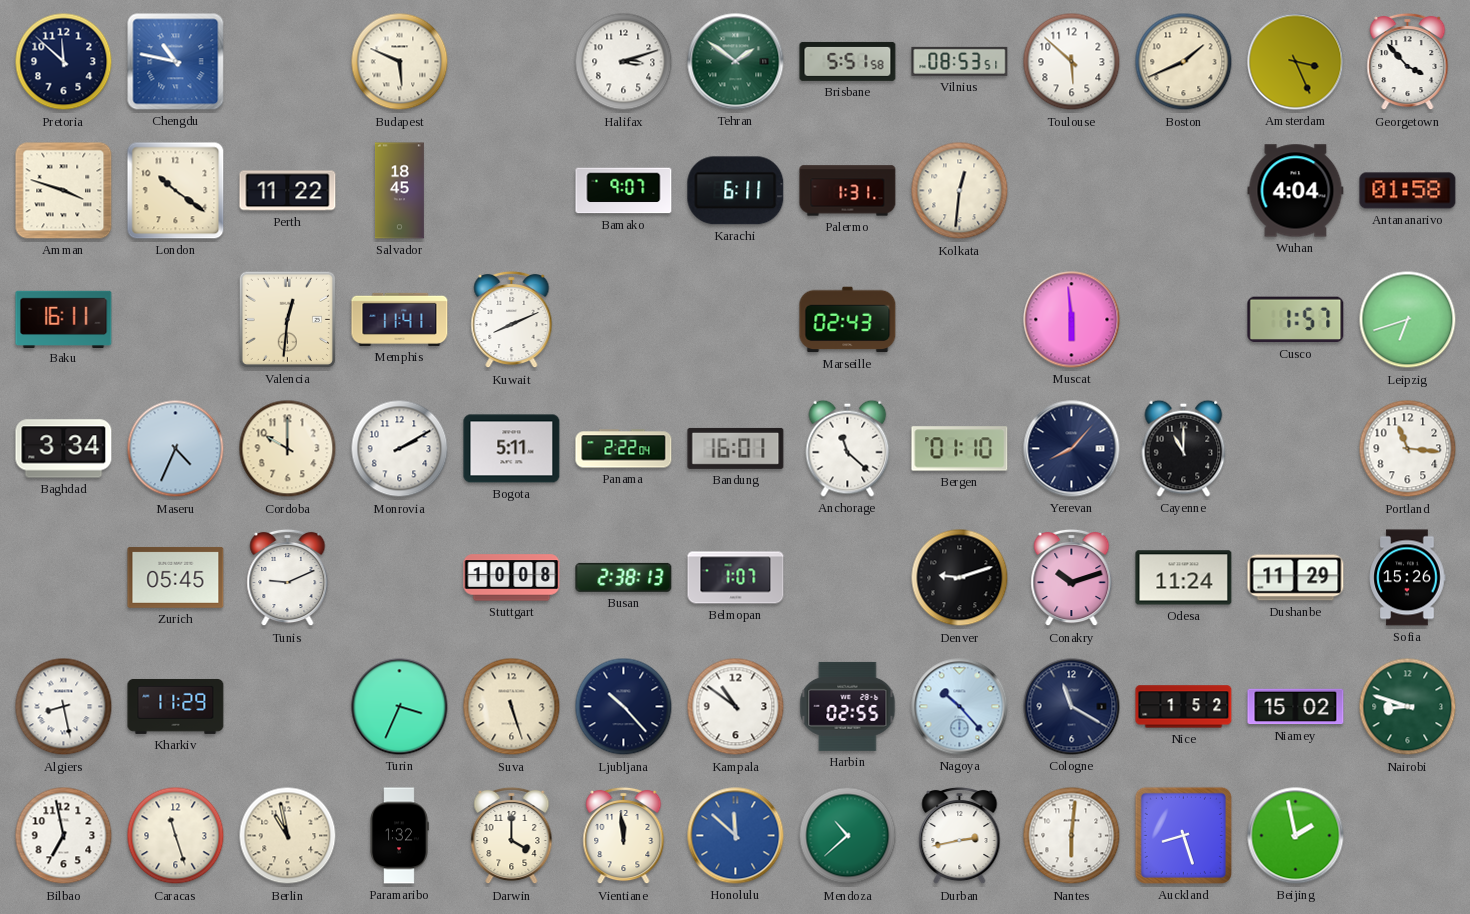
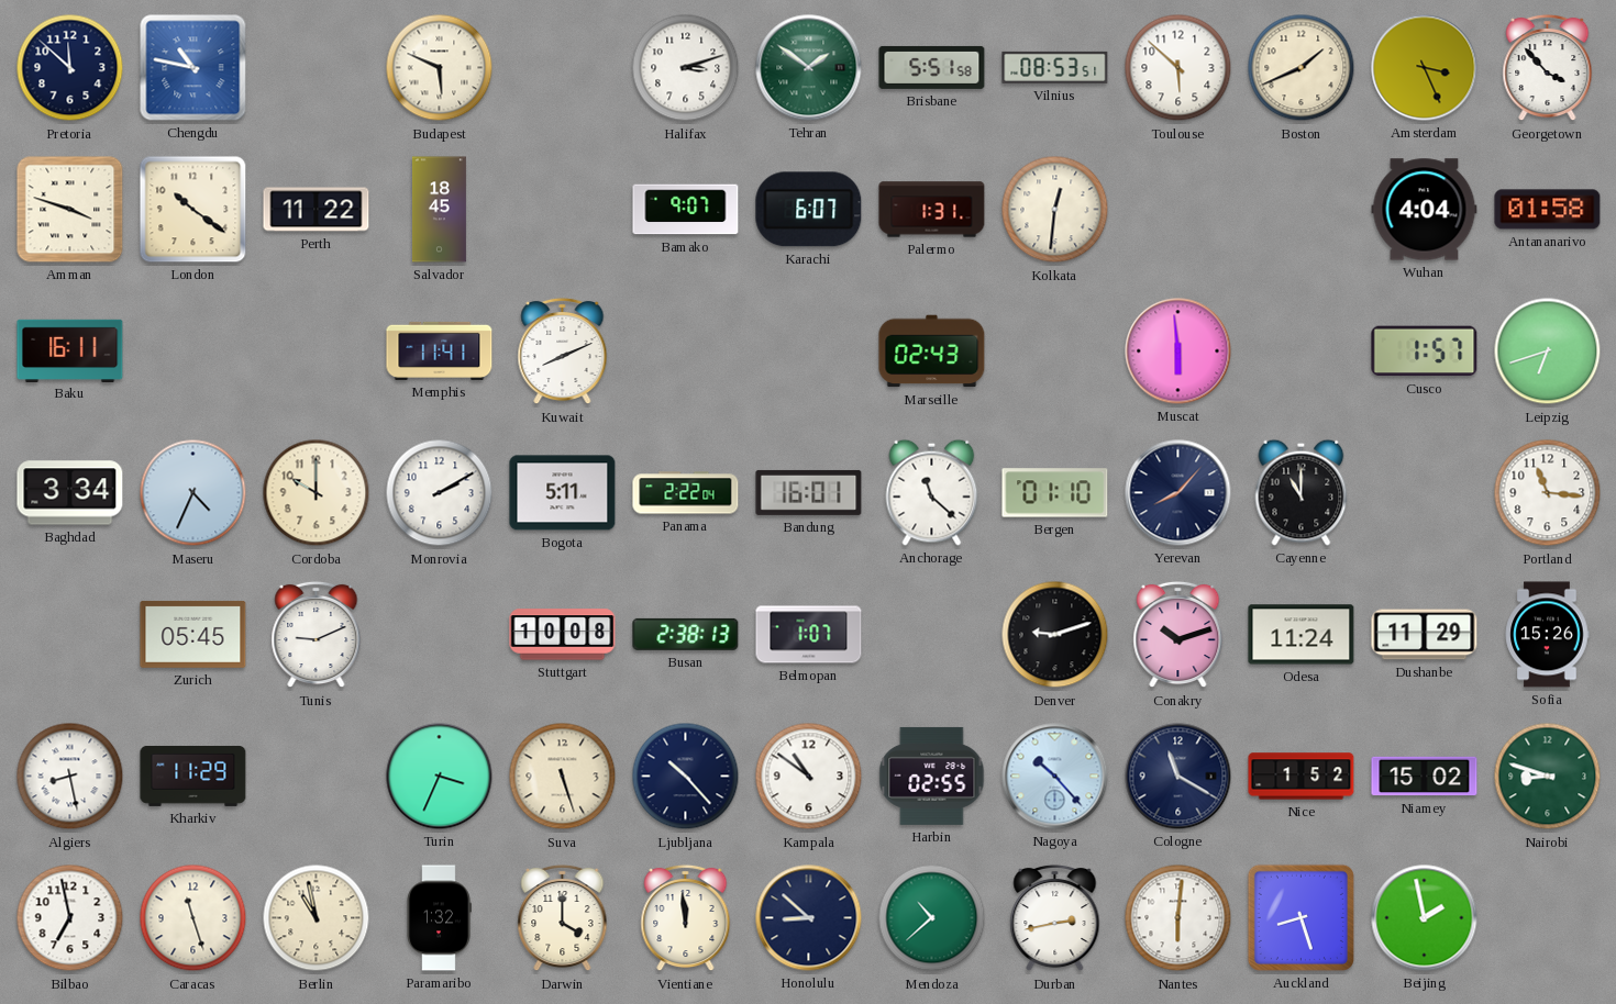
Karachi: 6:11 -> 6:07 (809, 210)
Valencia: 12:31 -> none (287, 319)
Honolulu: 11:52 -> 8:52 (809, 918)
Honolulu dial: blue -> navy (809, 918)
